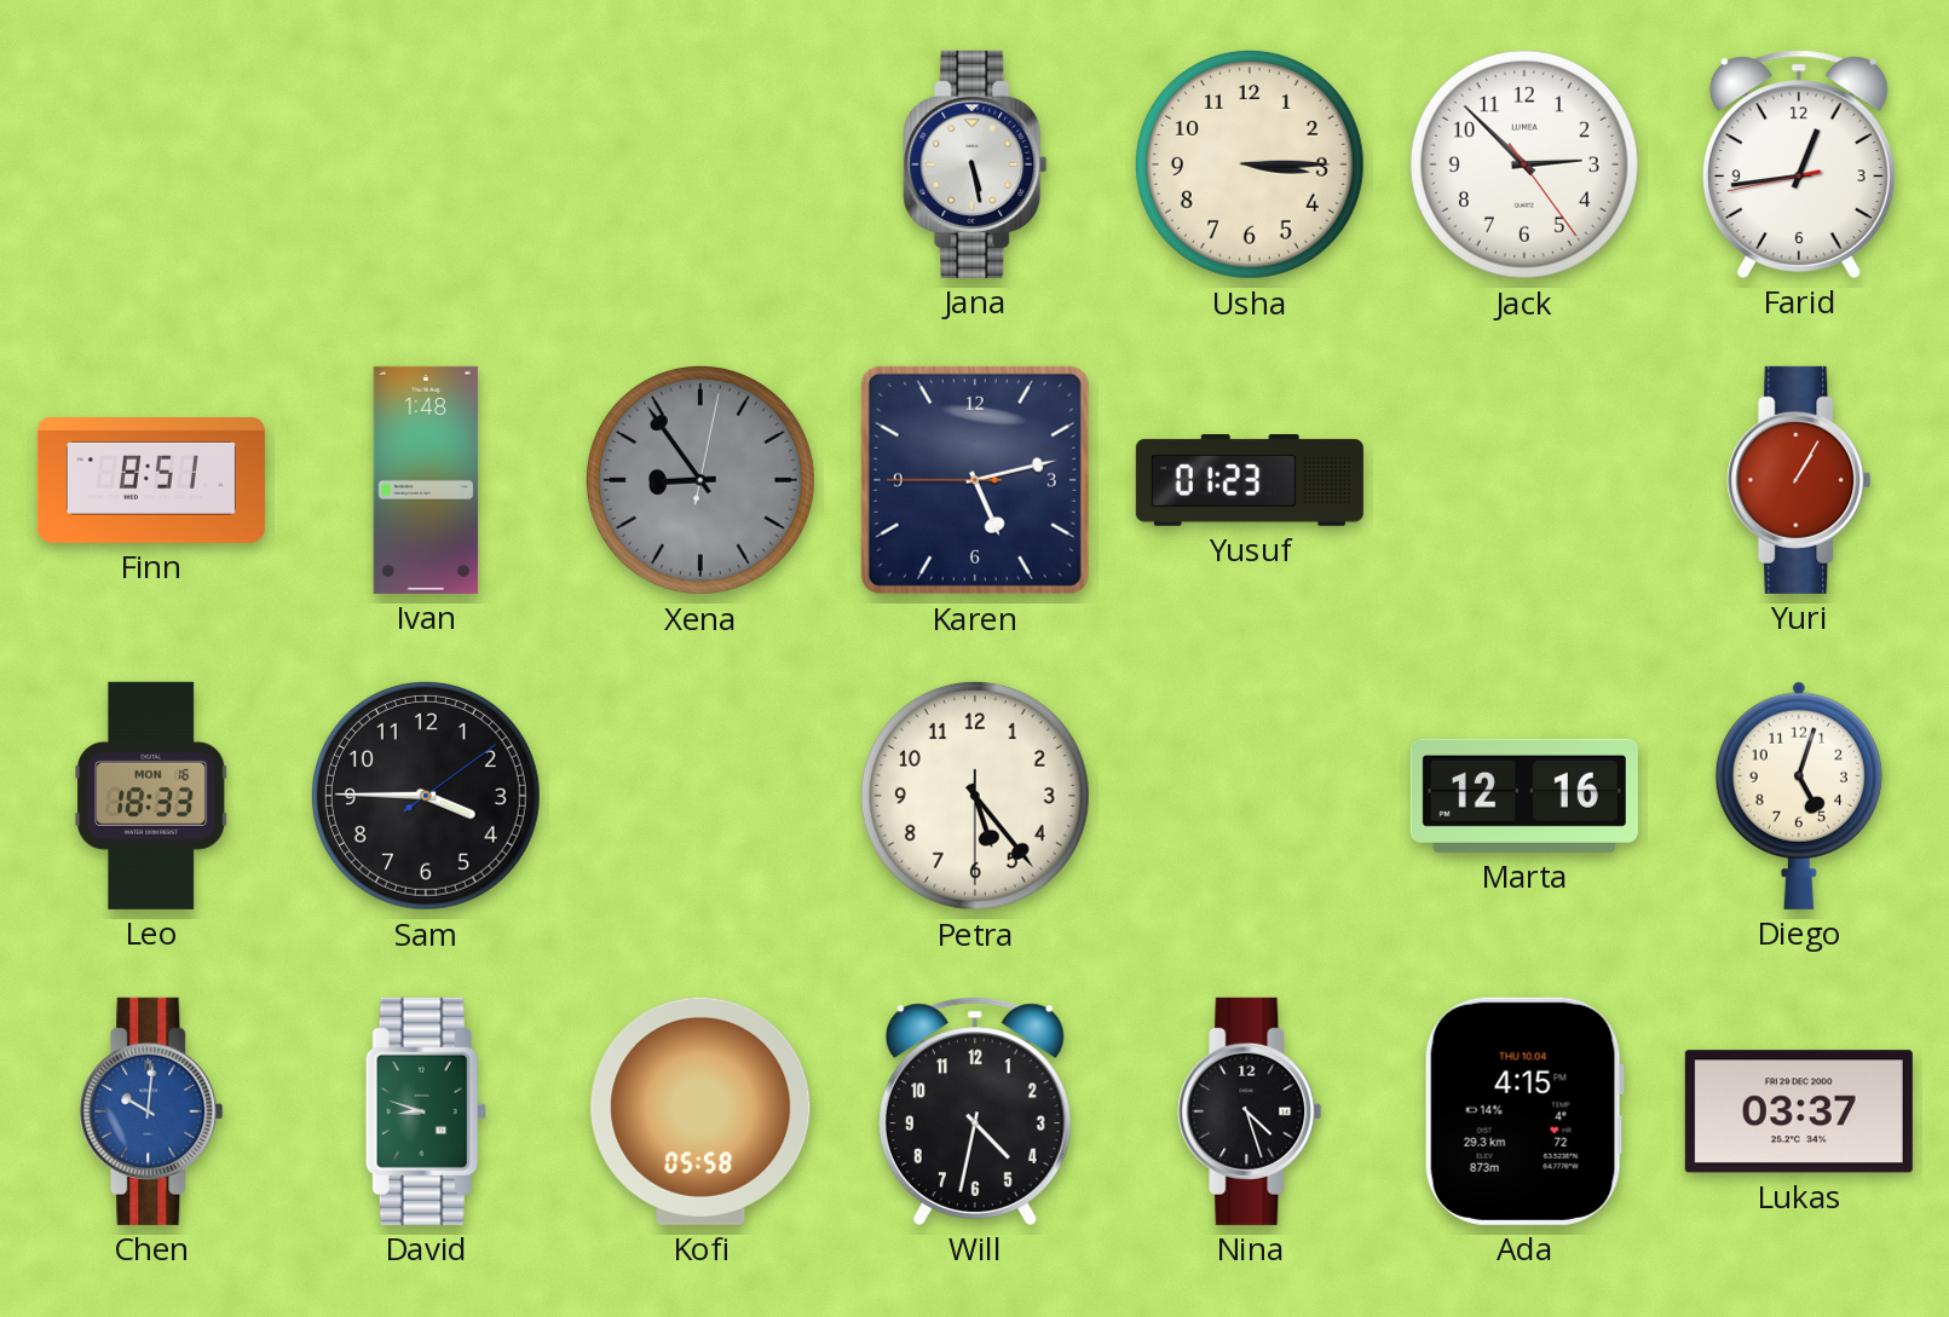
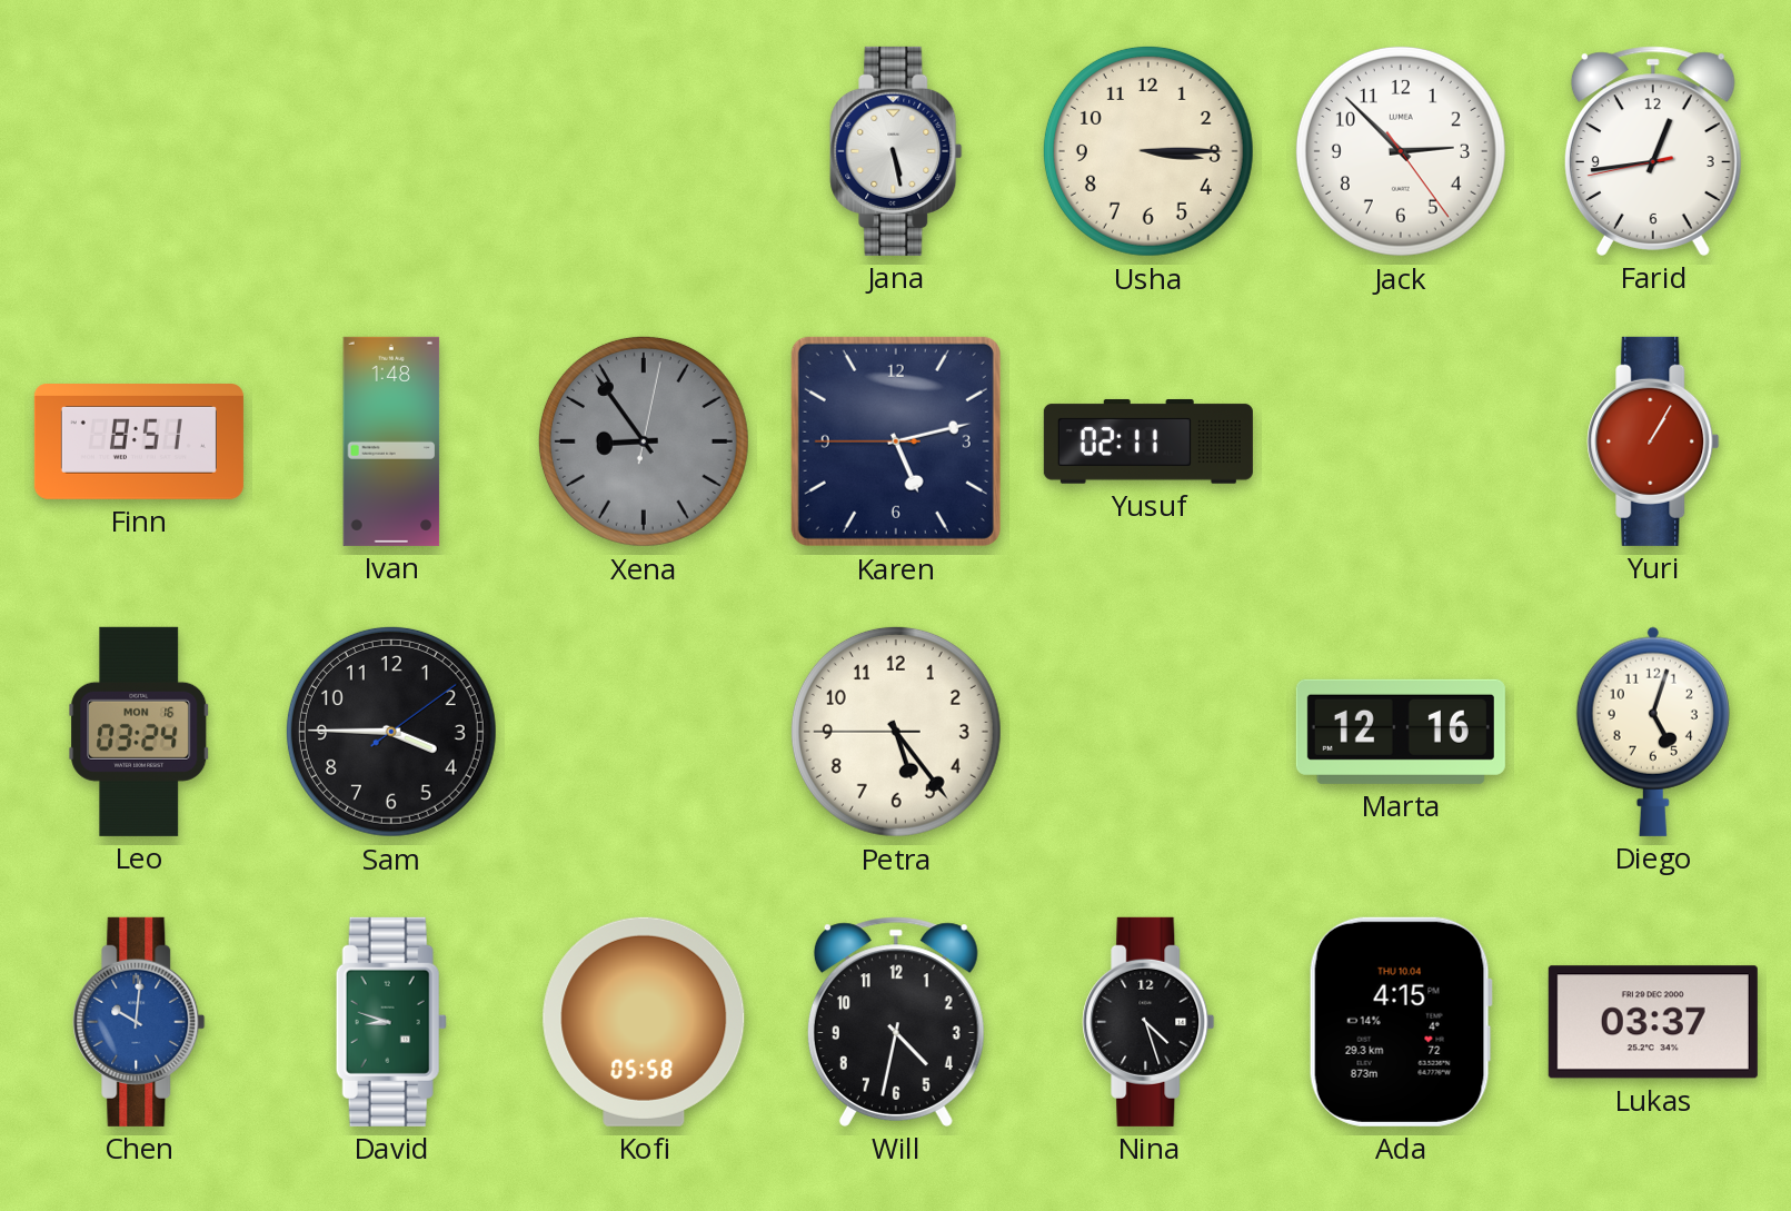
Yusuf: 01:23 -> 02:11 (1148, 441)
Leo: 18:33 -> 03:24 (139, 732)
Petra: 5:23:30 -> 5:23:45 (896, 732)
